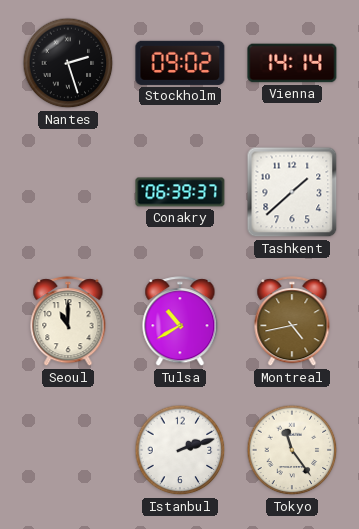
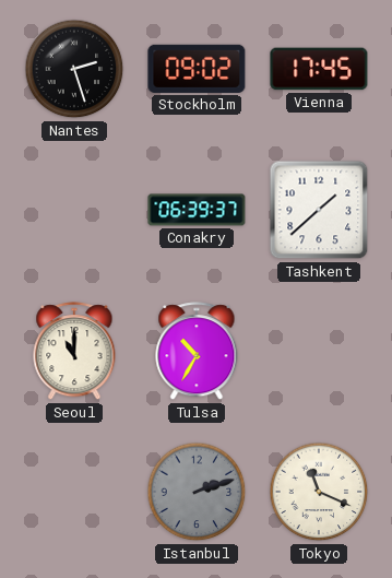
Vienna: 14:14 -> 17:45 (319, 69)
Tulsa: 10:40 -> 10:35 (197, 352)
Montreal: 4:43 -> none (292, 322)
Istanbul dial: white -> grey (197, 492)
Tokyo: 11:24 -> 11:19 (319, 492)
